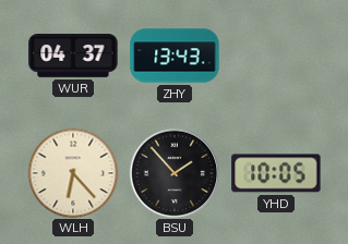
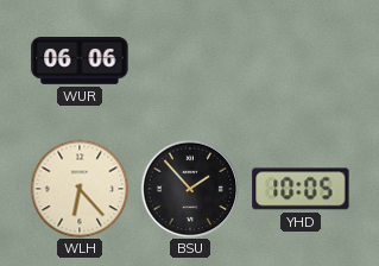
WUR: 04:37 -> 06:06 (80, 62)
ZHY: 13:43 -> none (175, 56)
